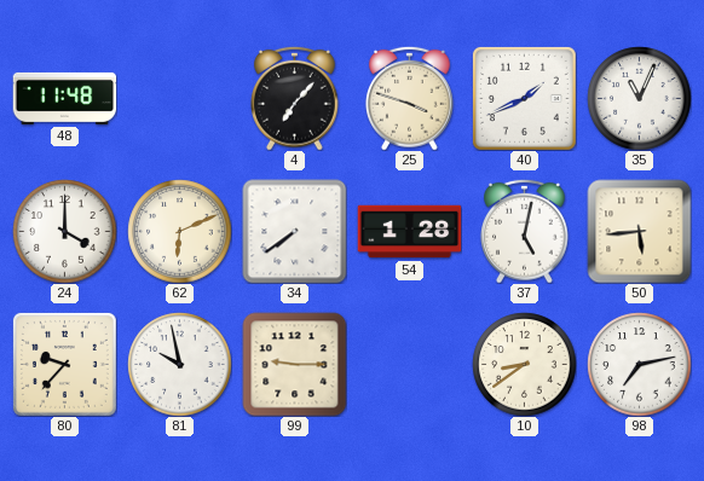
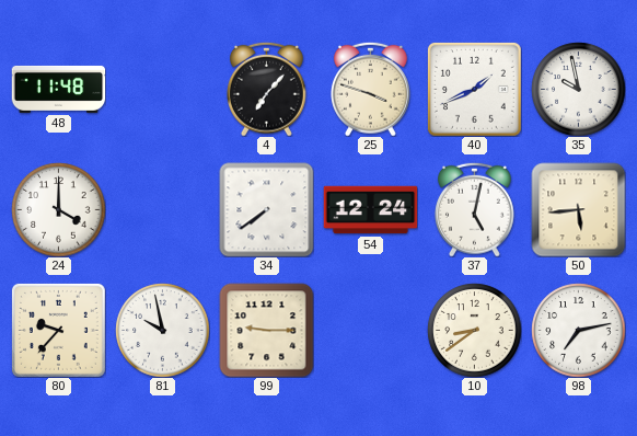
35: 11:04 -> 9:58 (578, 89)
62: 6:11 -> none (179, 231)
54: 1:28 -> 12:24 (370, 210)
